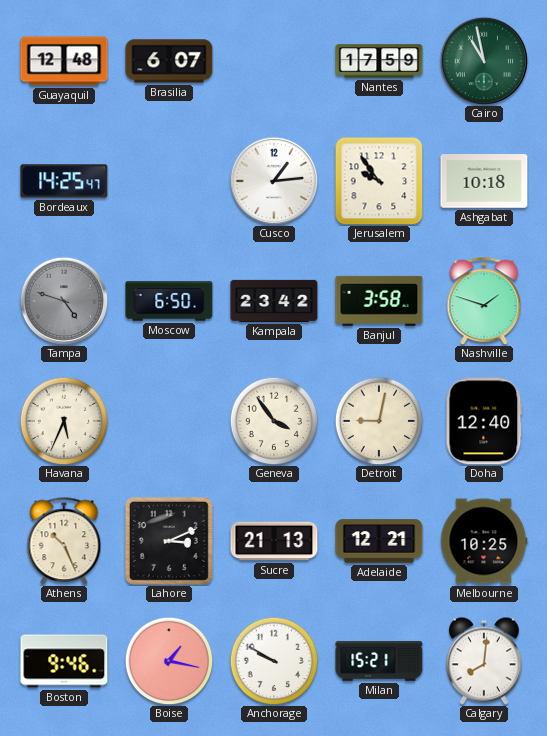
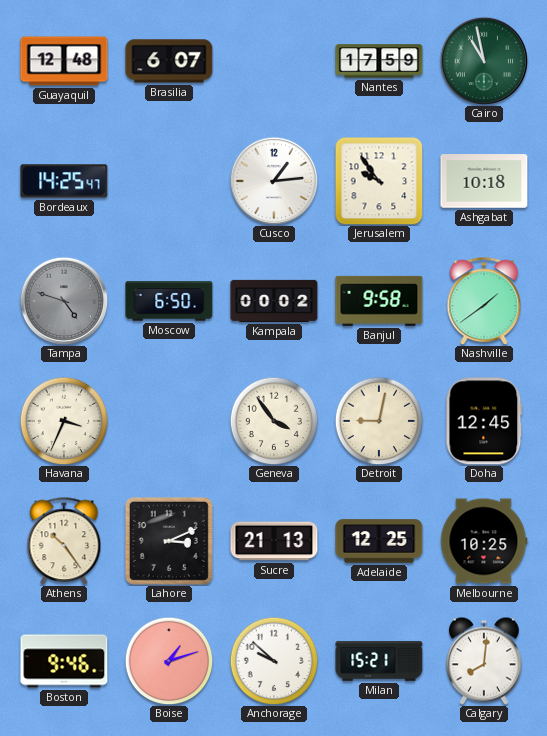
Kampala: 23:42 -> 00:02 (274, 301)
Banjul: 3:58 -> 9:58 (379, 301)
Nashville: 1:48 -> 1:39 (484, 301)
Havana: 5:34 -> 3:34 (64, 421)
Doha: 12:40 -> 12:45 (484, 421)
Athens: 10:26 -> 10:24 (64, 541)
Adelaide: 12:21 -> 12:25 (379, 541)
Boise: 1:17 -> 1:12 (169, 661)
Anchorage: 9:50 -> 9:52 (274, 661)
